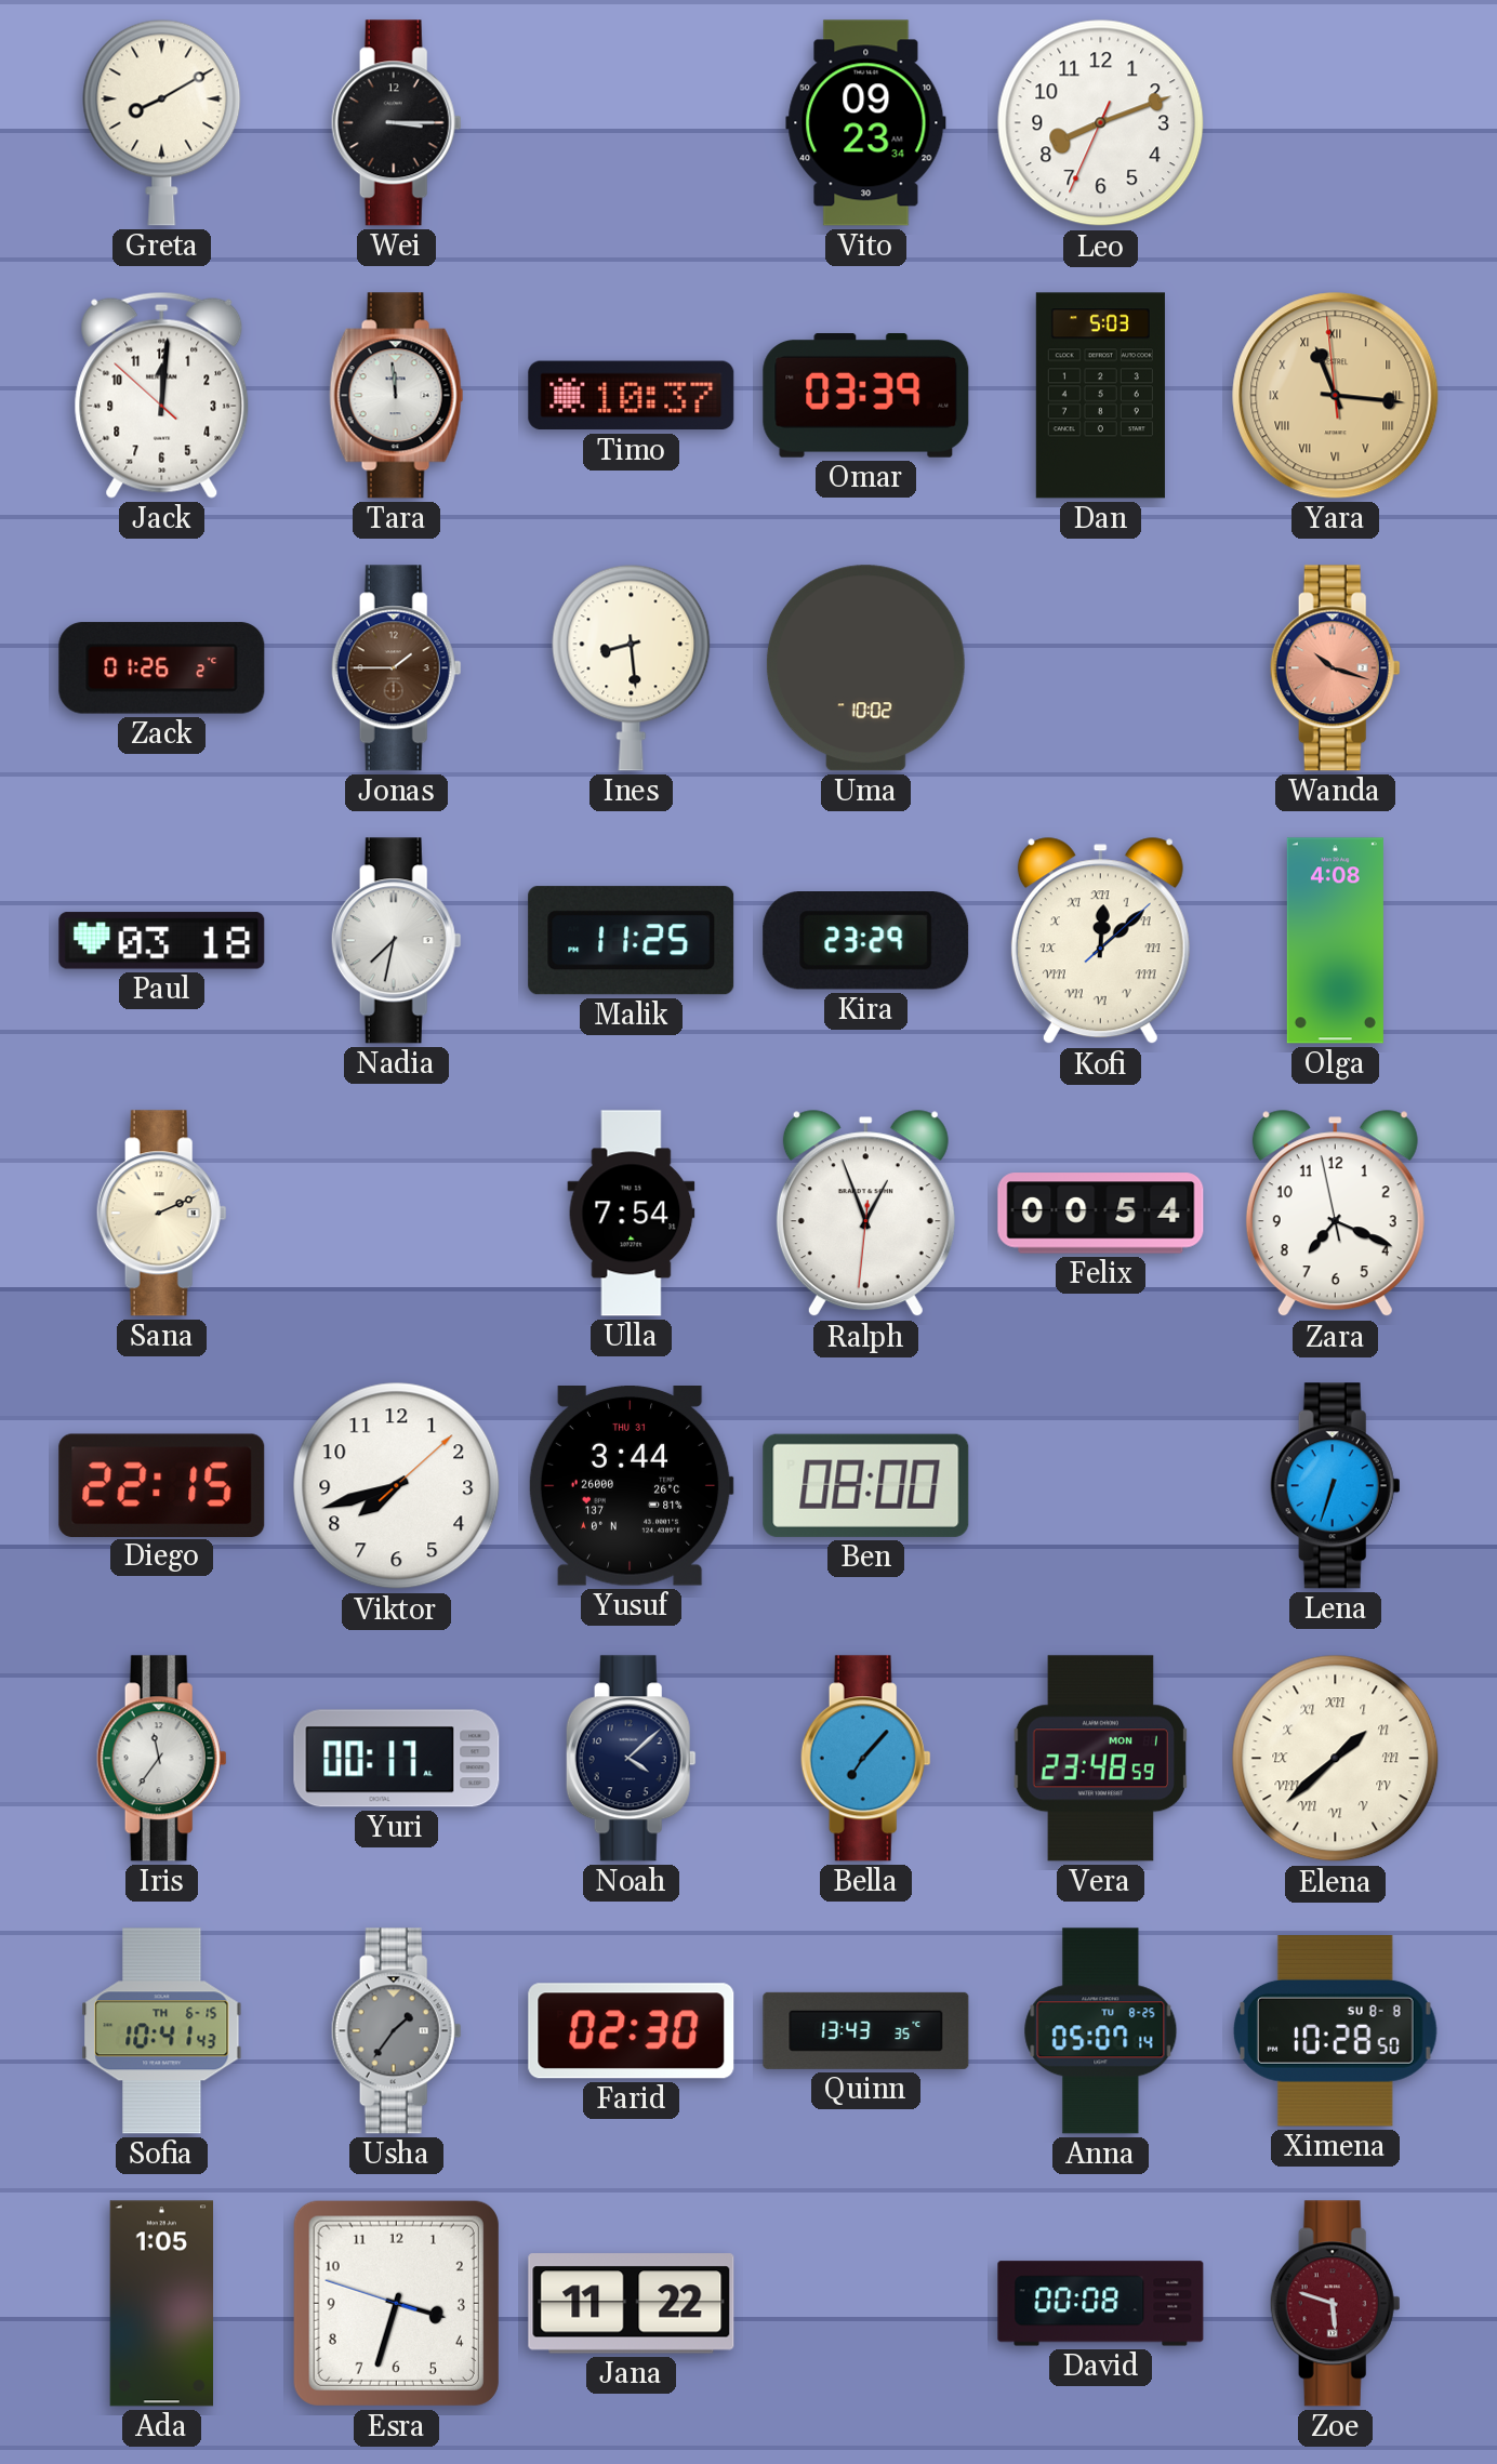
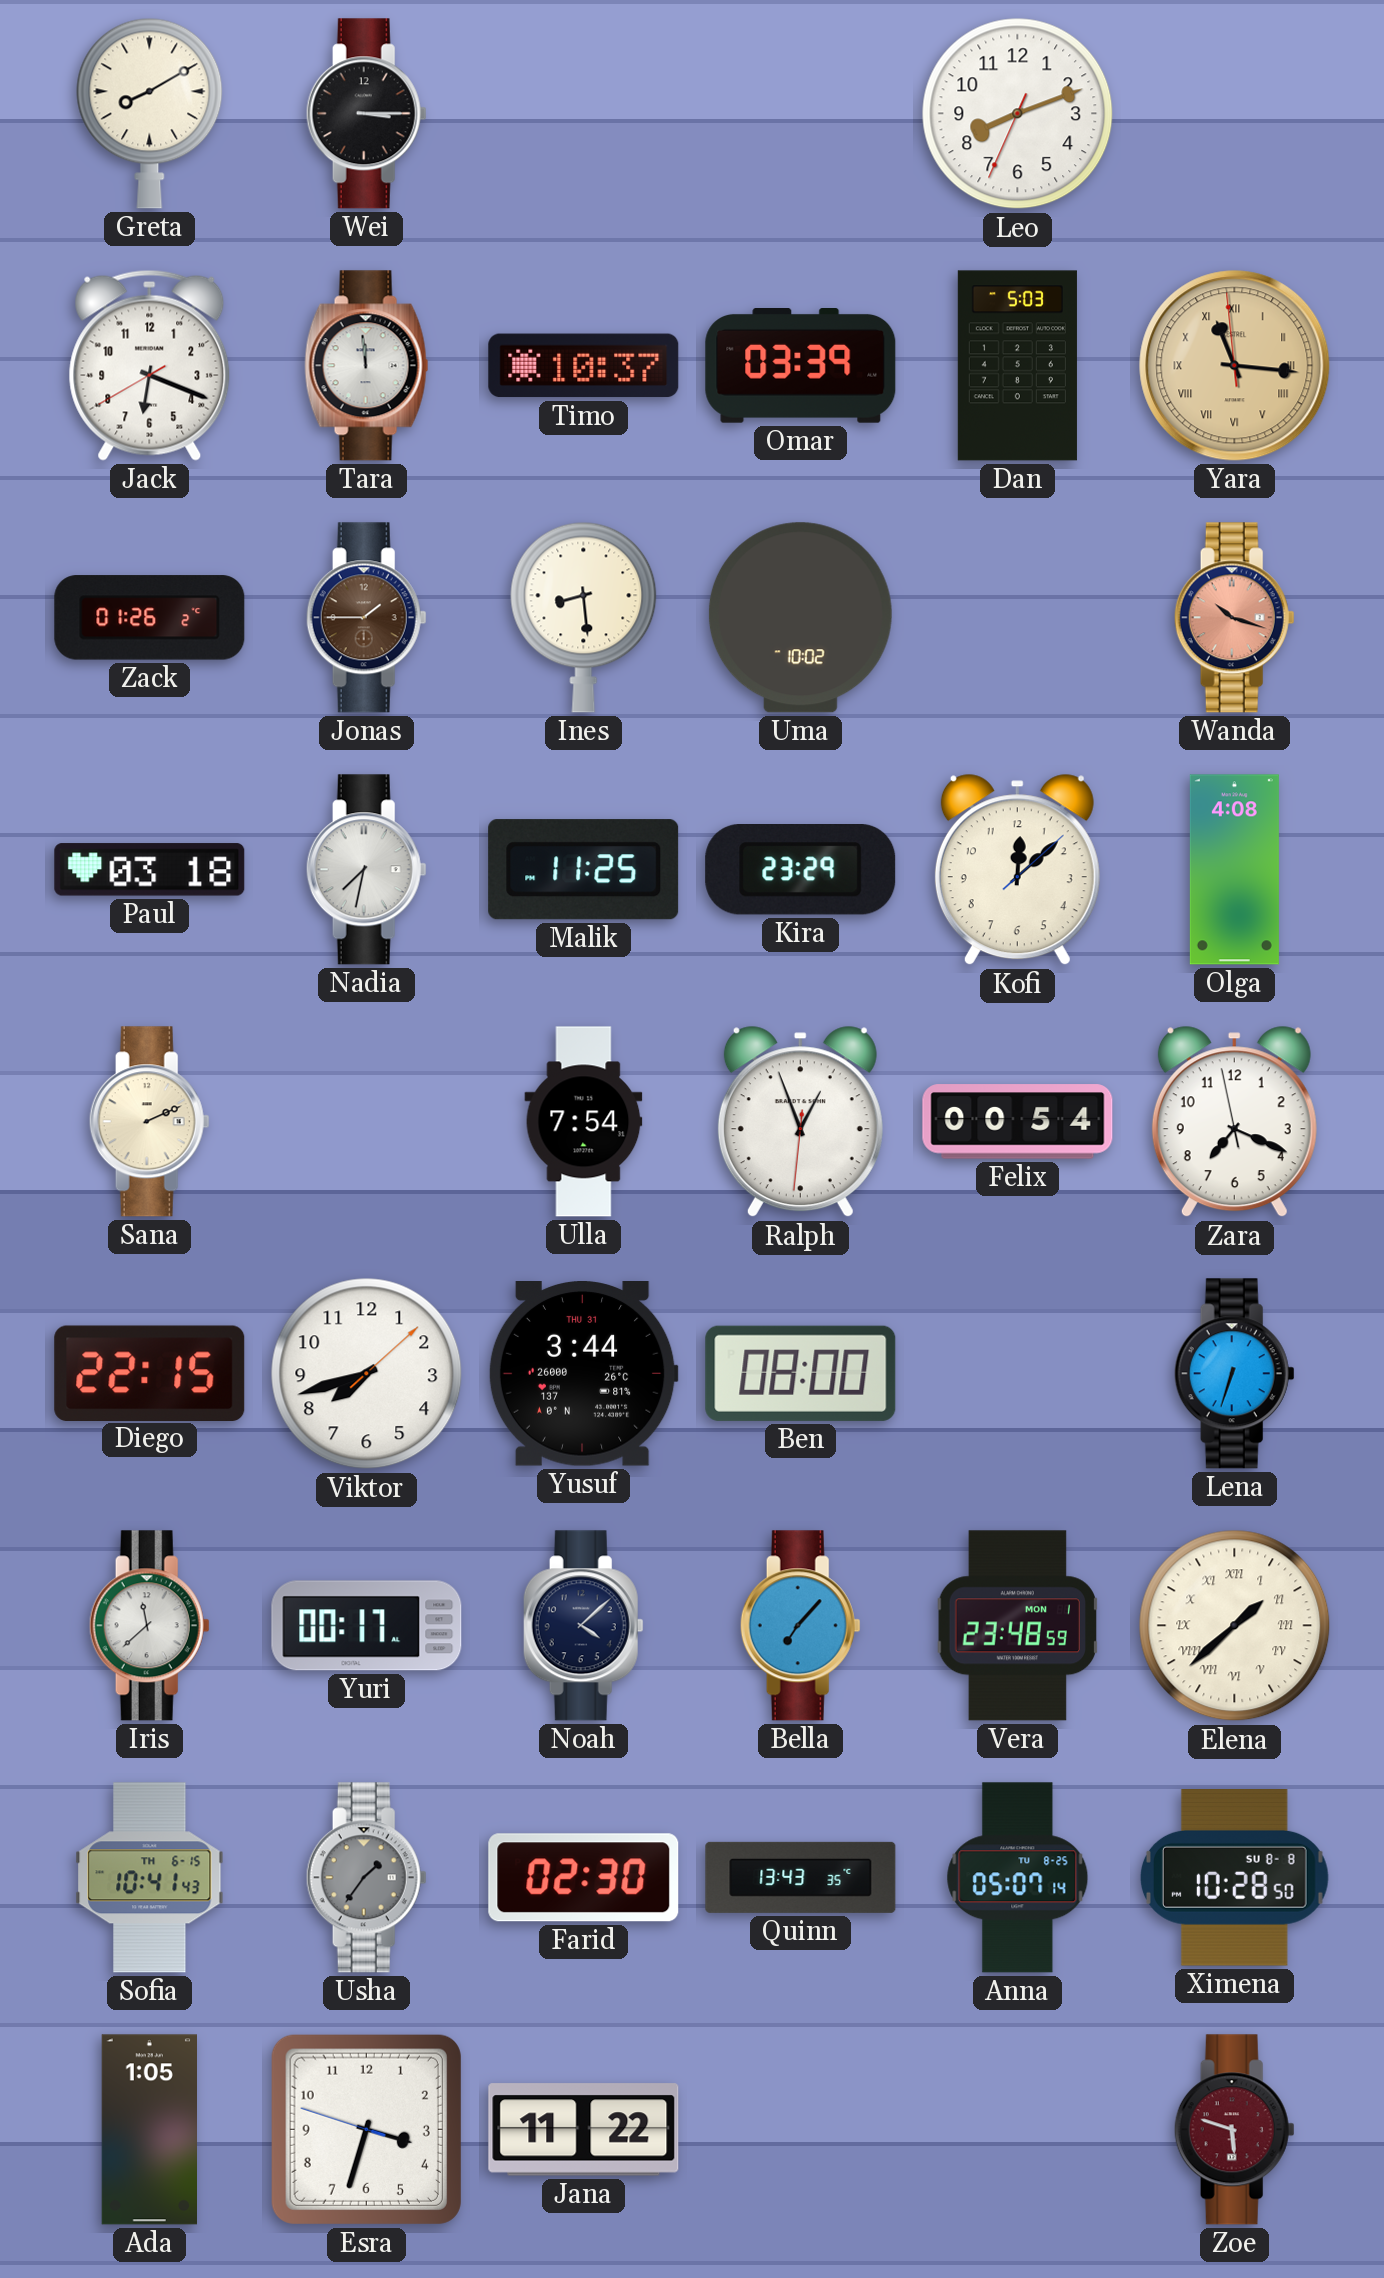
Vito: 09:23 -> none (866, 123)
Jack: 12:00 -> 6:18 (150, 365)
Kofi numerals: Roman -> Arabic (1017, 870)
Iris: 11:36 -> 11:38 (149, 1626)
David: 00:08 -> none (1101, 2304)
